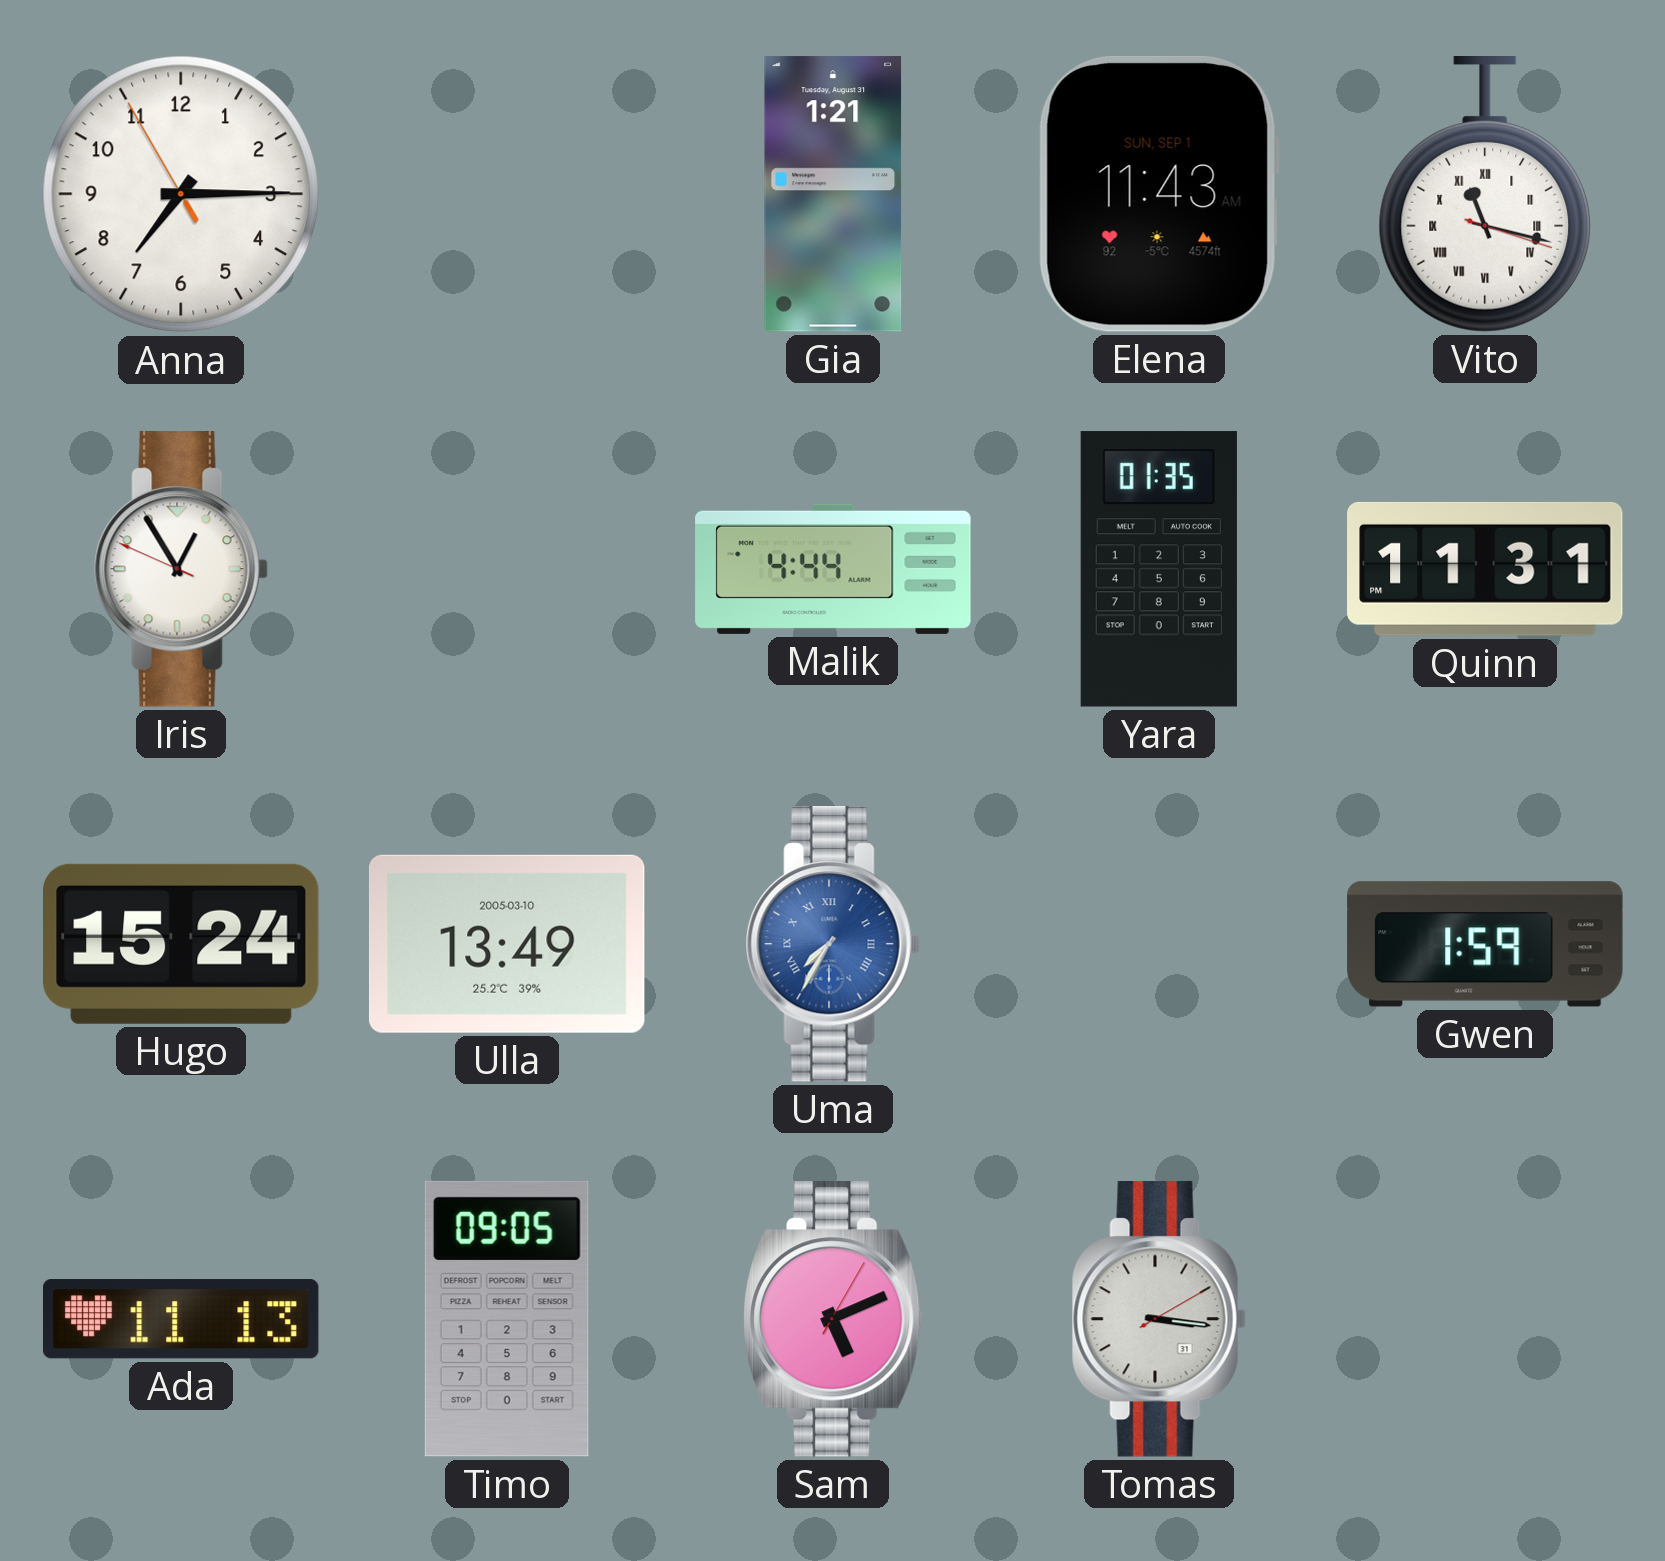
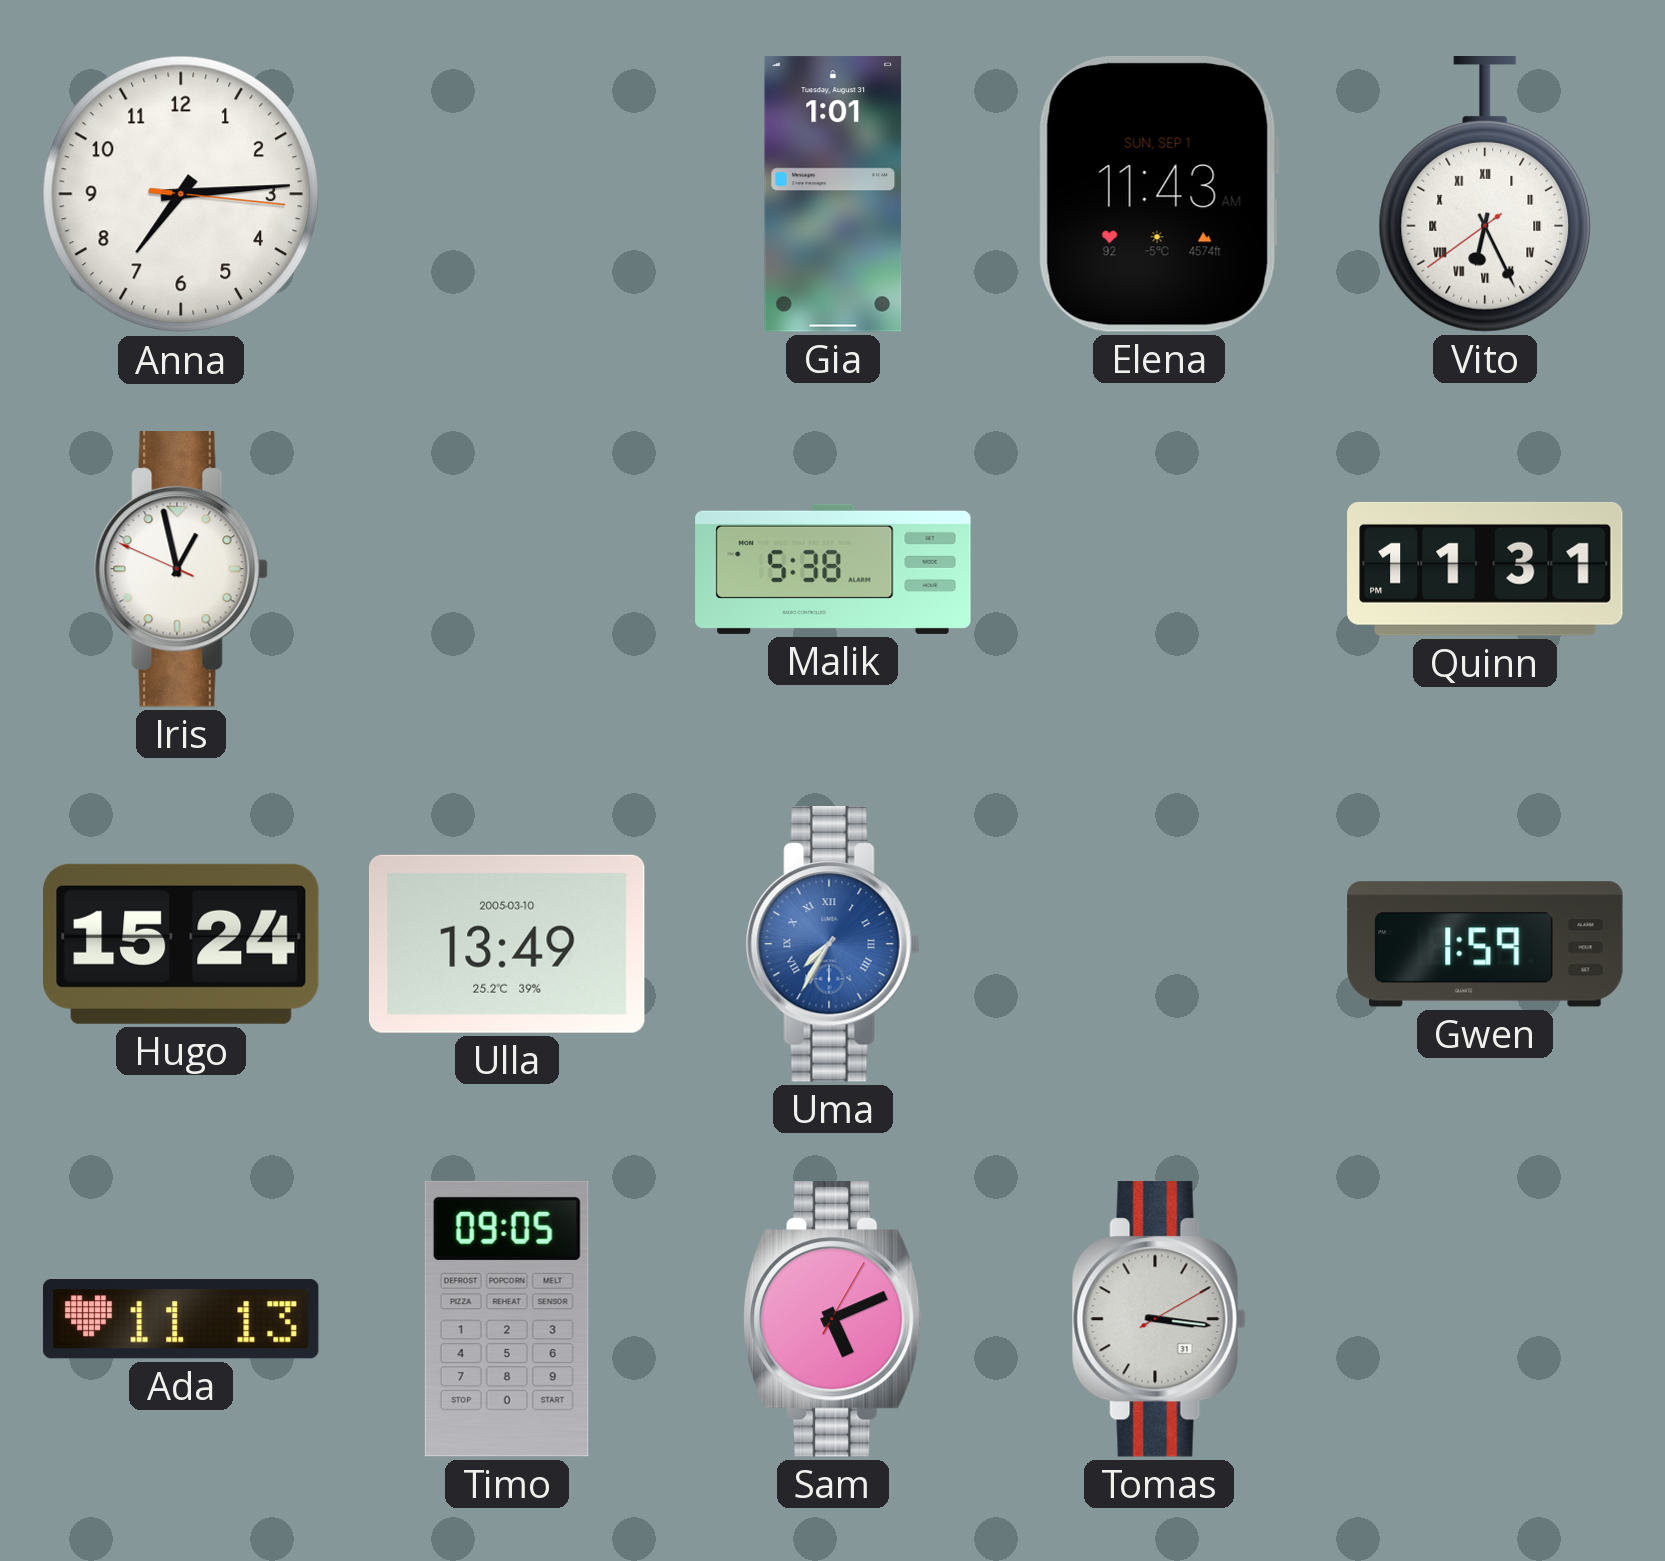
Anna: 7:14:55 -> 7:14:16 (181, 194)
Gia: 1:21 -> 1:01 (833, 194)
Vito: 11:17 -> 6:25 (1485, 195)
Iris: 12:54 -> 12:57 (181, 570)
Malik: 4:44 -> 5:38 (833, 569)
Yara: 01:35 -> none (1159, 569)
